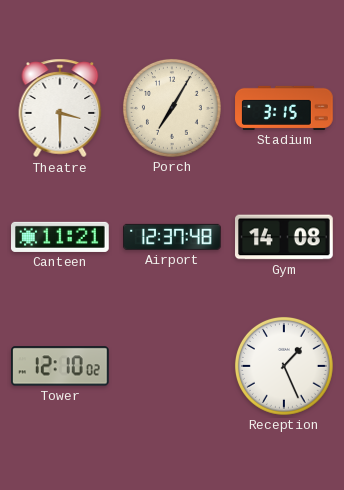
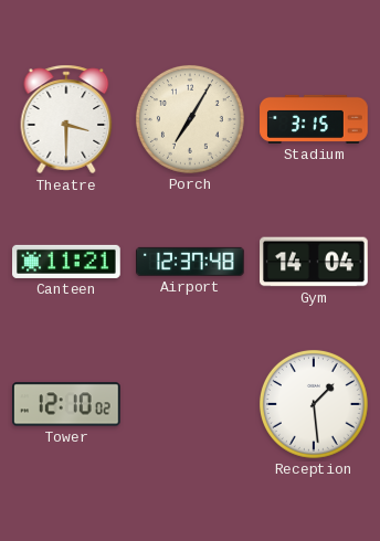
Gym: 14:08 -> 14:04 (315, 262)
Reception: 1:26 -> 1:29 (314, 404)
